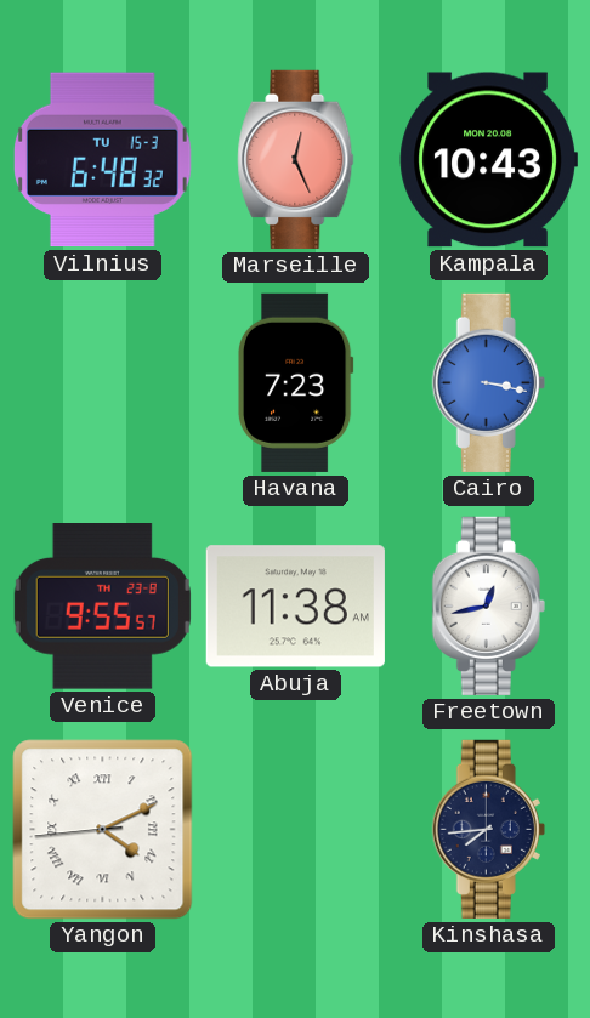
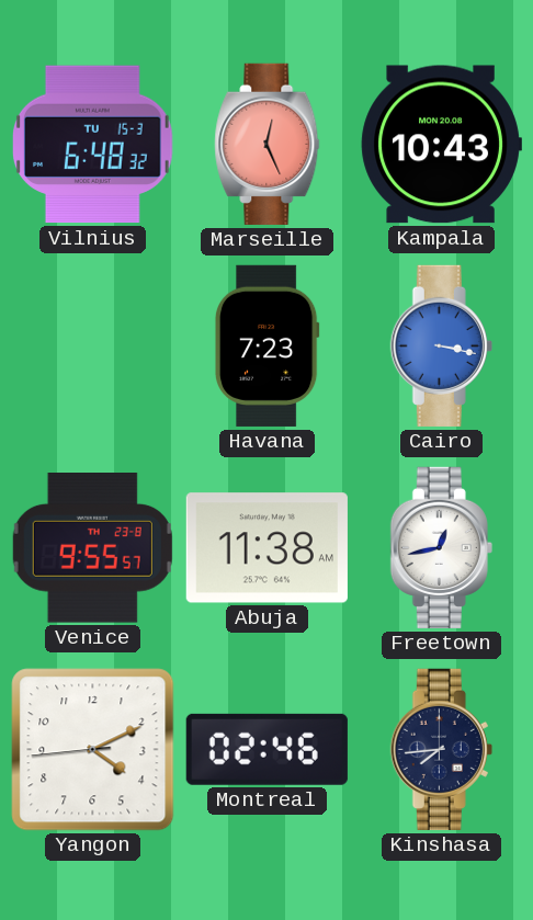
Yangon numerals: Roman -> Arabic (93, 750)
Montreal: none -> 02:46 (266, 749)
